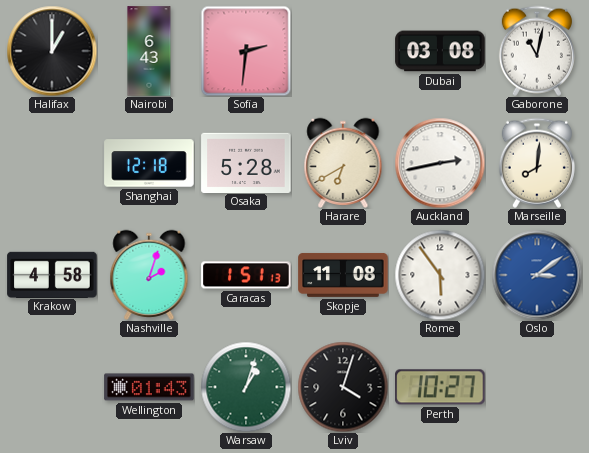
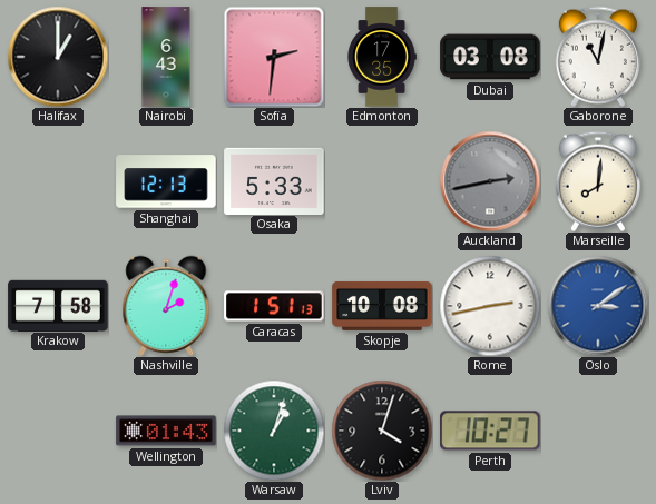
Edmonton: none -> 17:35 (382, 57)
Shanghai: 12:18 -> 12:13 (166, 181)
Osaka: 5:28 -> 5:33 (274, 180)
Harare: 6:40 -> none (343, 163)
Auckland dial: white -> grey (490, 181)
Krakow: 4:58 -> 7:58 (58, 305)
Skopje: 11:08 -> 10:08 (382, 306)
Rome: 5:54 -> 2:43 (490, 306)
